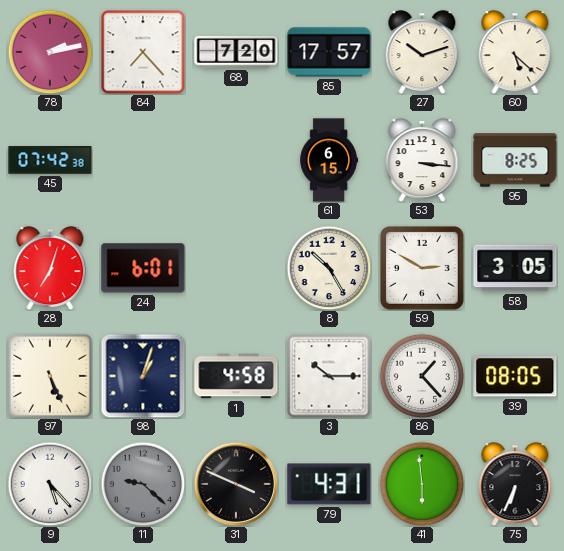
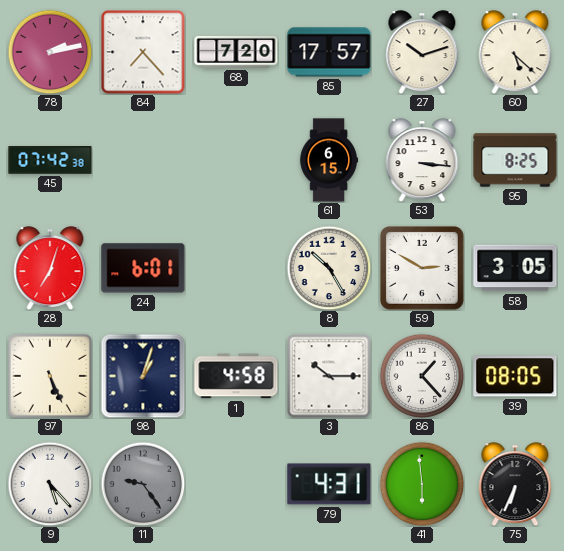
11: 9:22 -> 9:24 (143, 484)
31: 3:49 -> none (236, 484)
